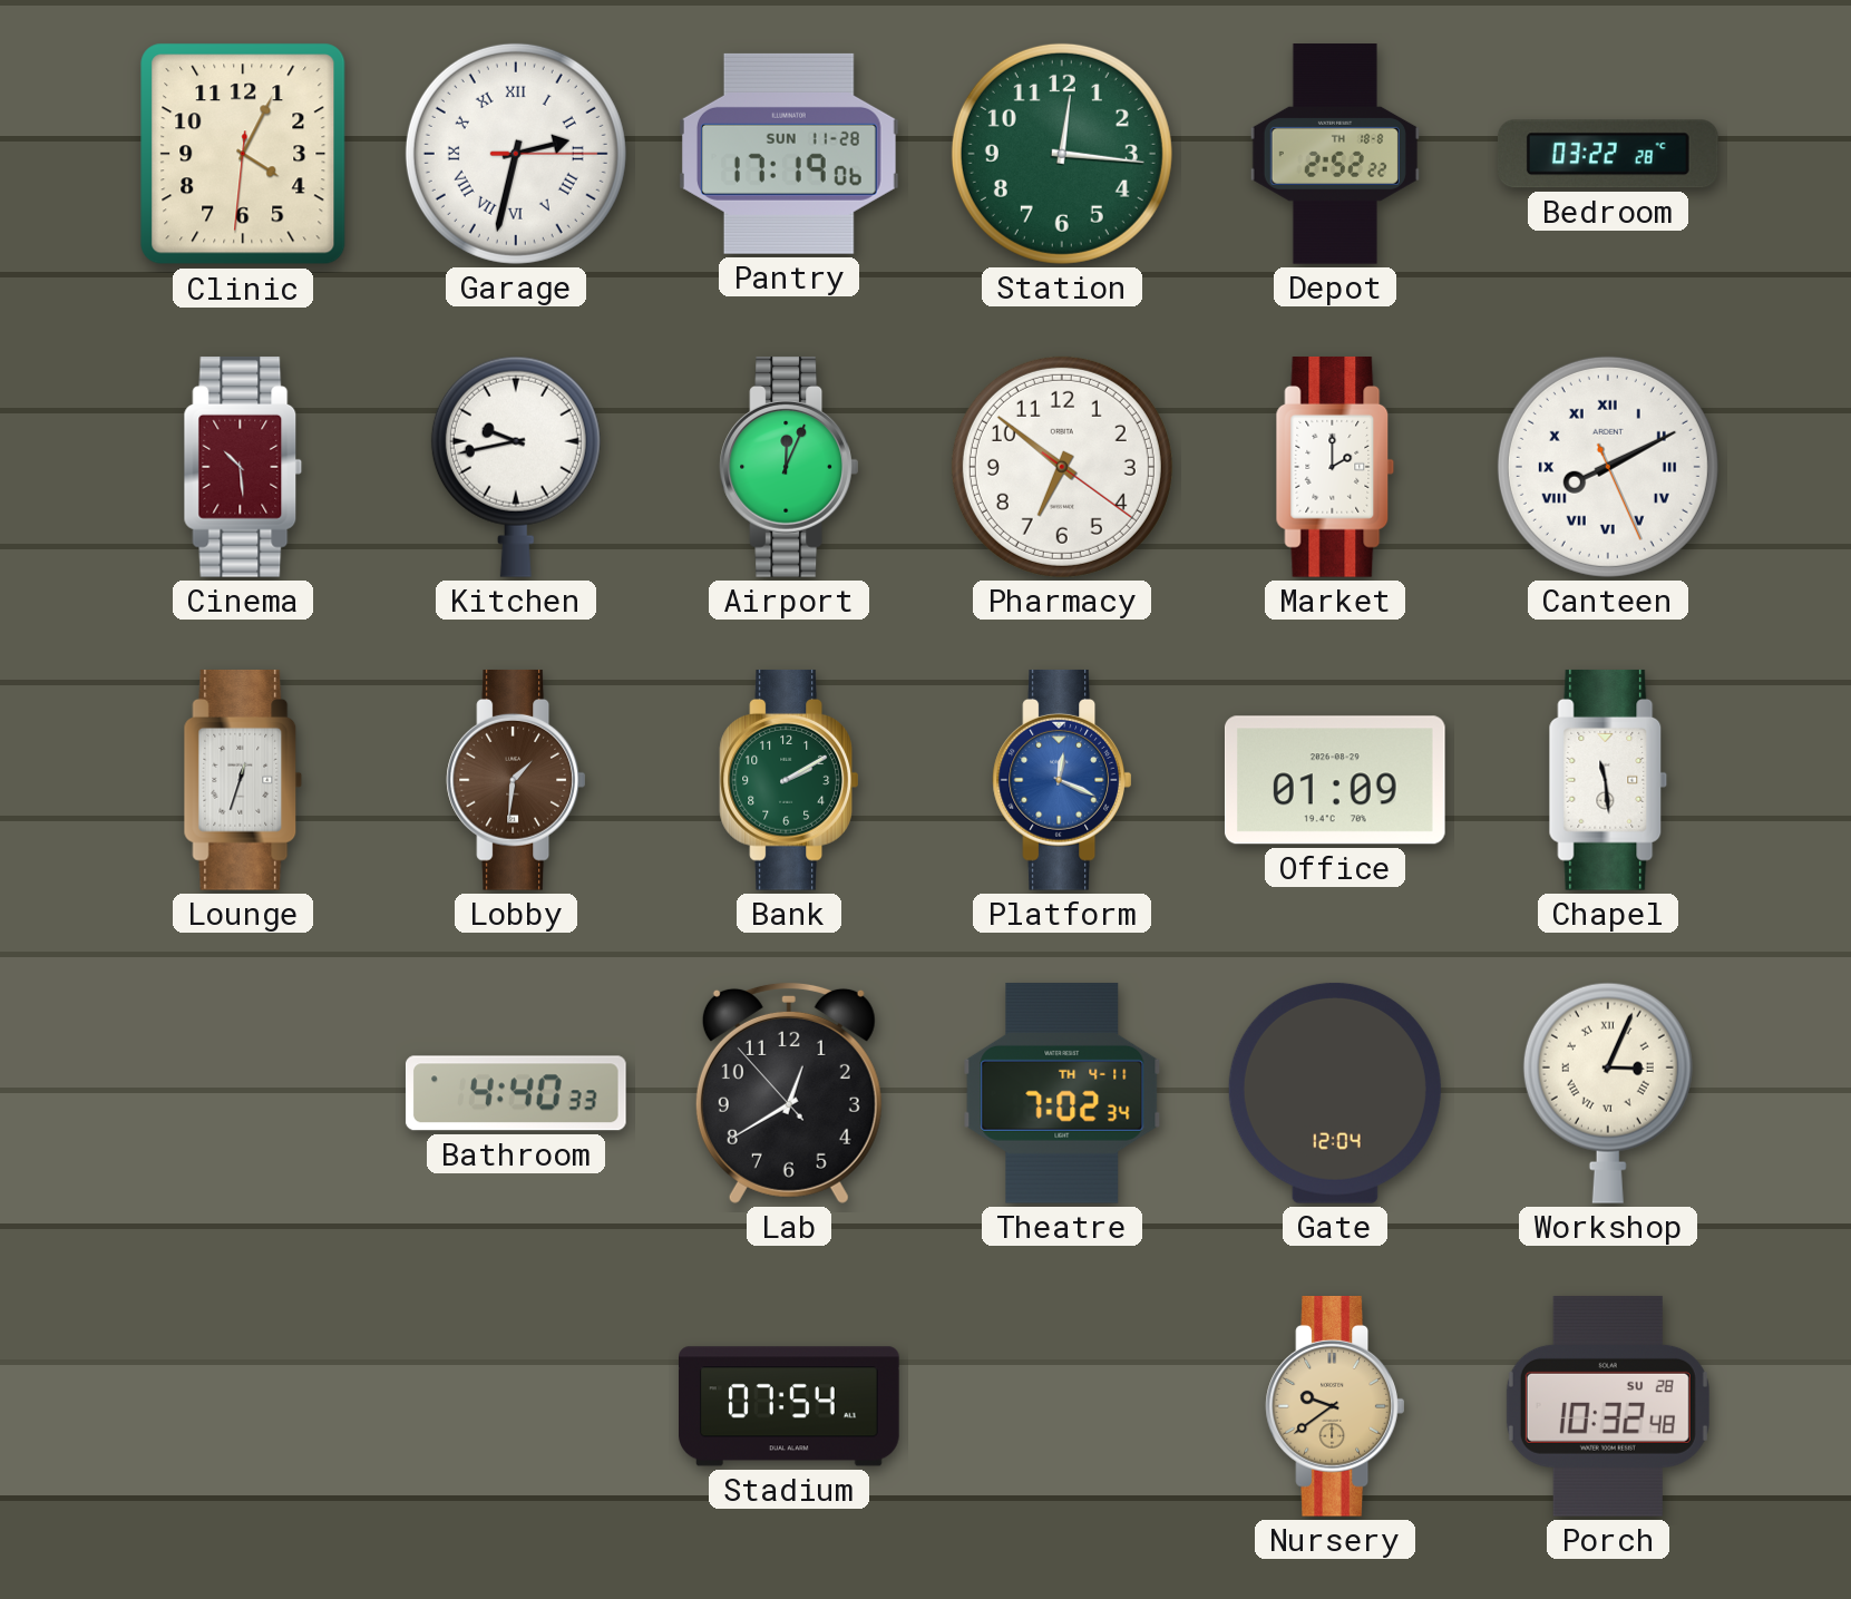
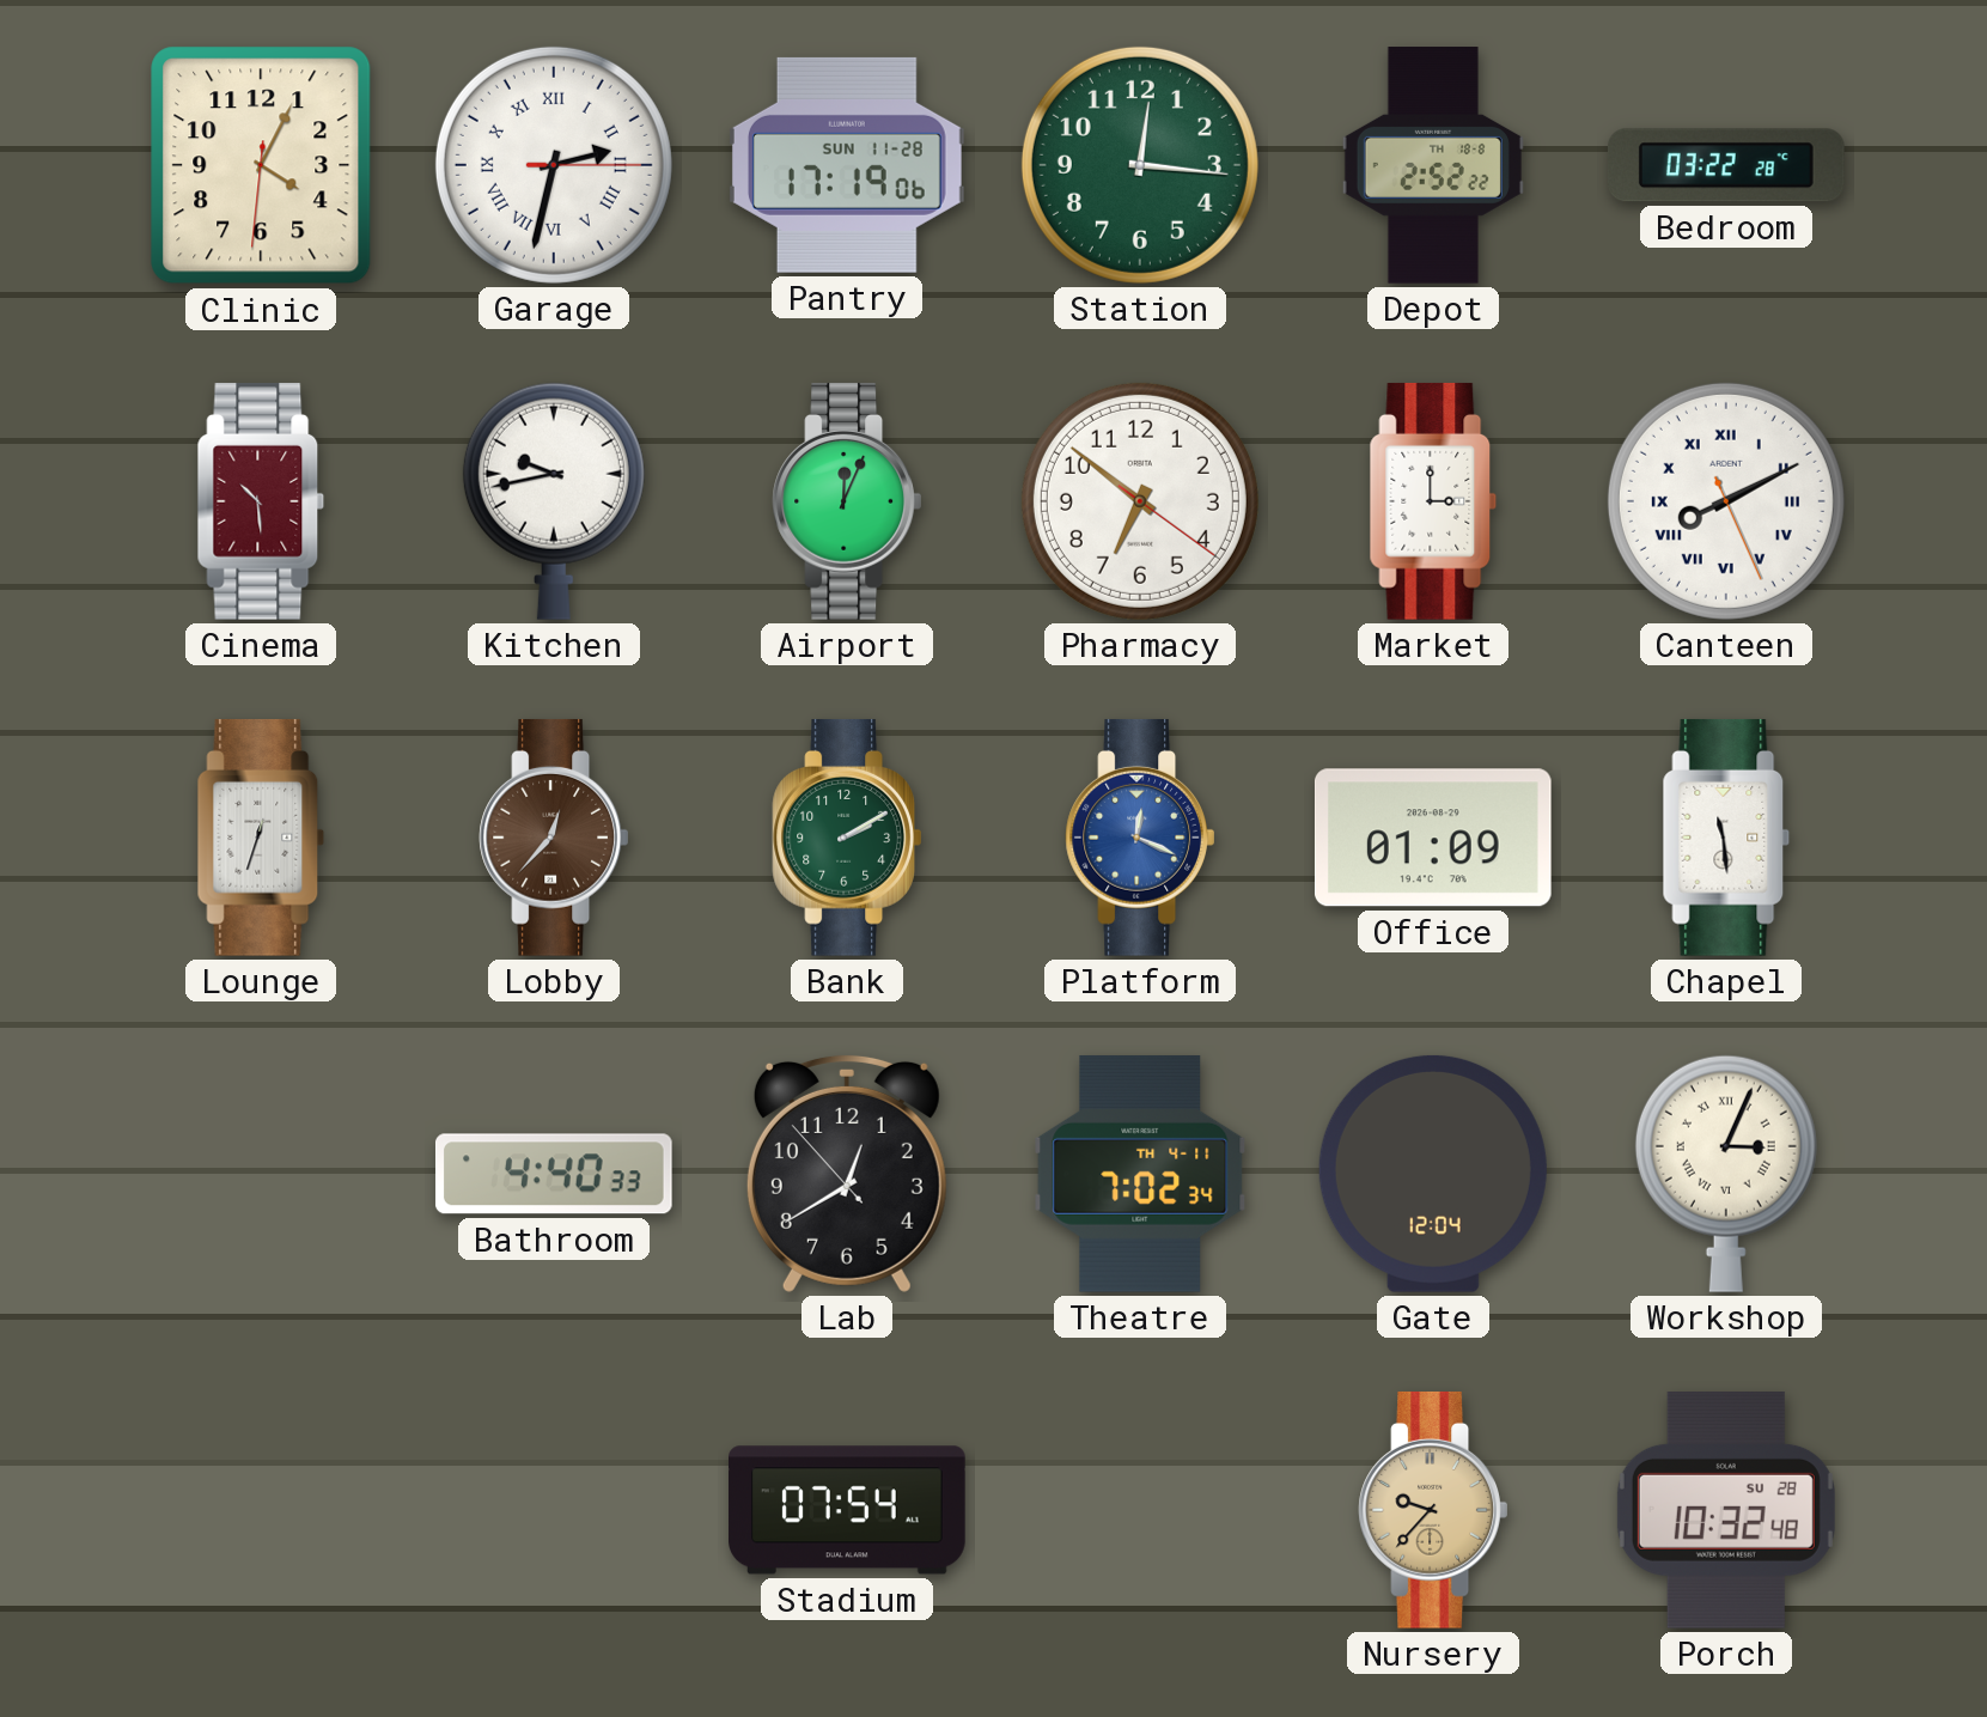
Market: 2:00 -> 3:00 (1433, 501)
Lobby: 1:31 -> 12:37 (553, 838)
Nursery: 9:39 -> 9:37 (1432, 1510)
